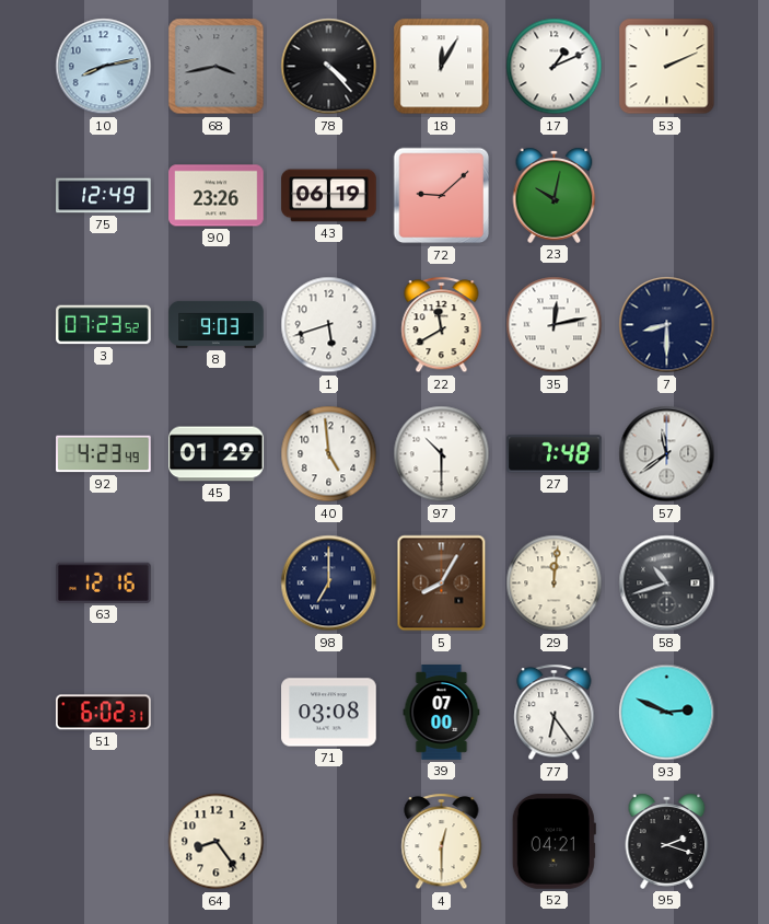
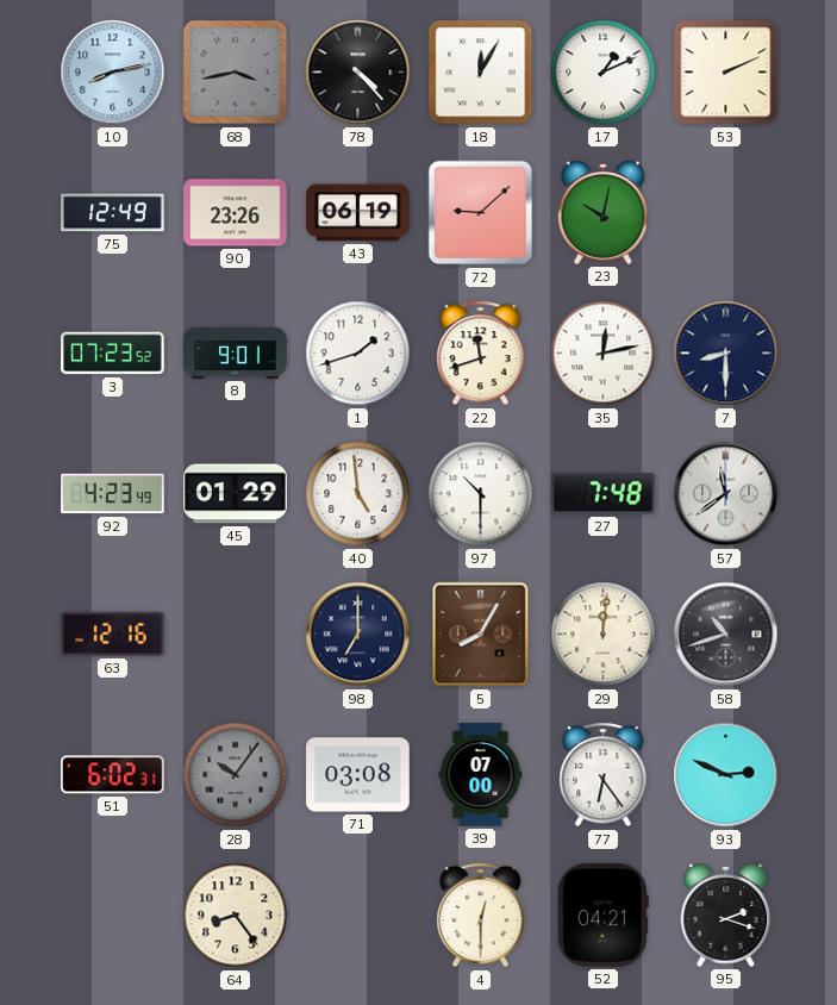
8: 9:03 -> 9:01 (236, 352)
1: 5:42 -> 1:42 (358, 354)
22: 11:40 -> 11:42 (481, 354)
28: none -> 10:06 (236, 775)
